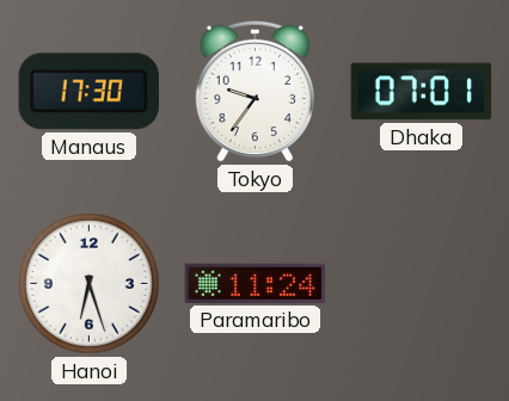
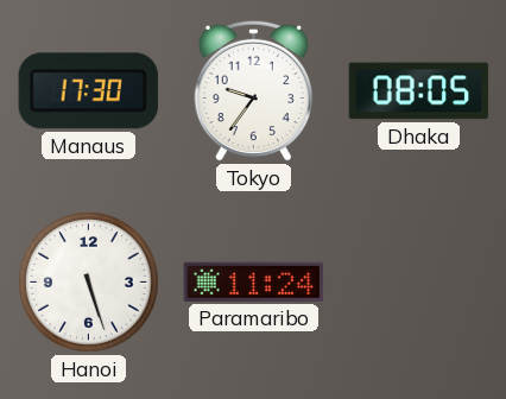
Dhaka: 07:01 -> 08:05 (419, 91)
Hanoi: 6:27 -> 5:27 (89, 283)
